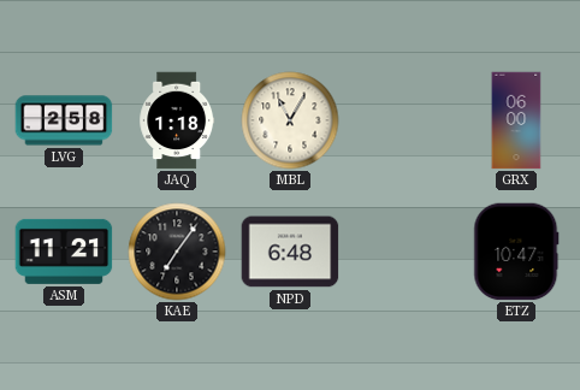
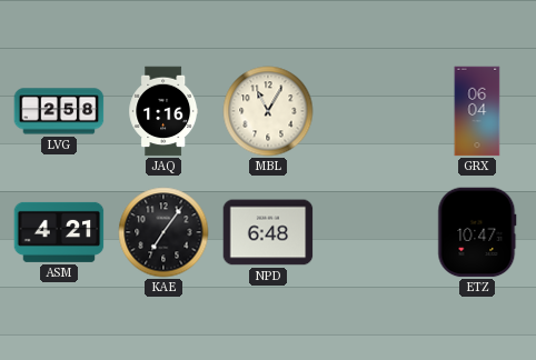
JAQ: 1:18 -> 1:16 (163, 111)
GRX: 06:00 -> 06:04 (477, 111)
ASM: 11:21 -> 4:21 (59, 232)
